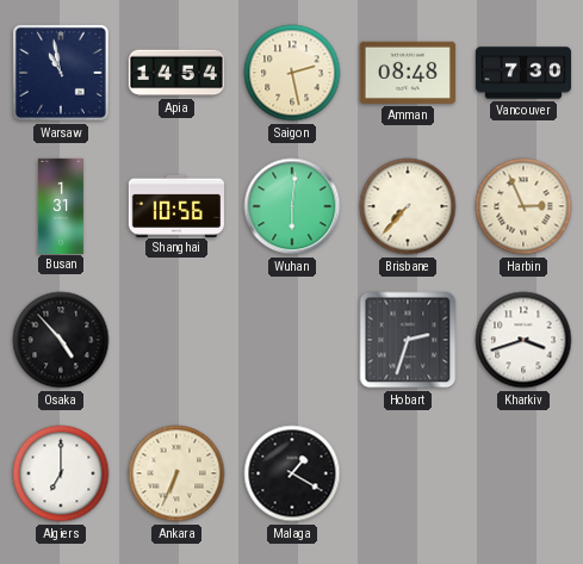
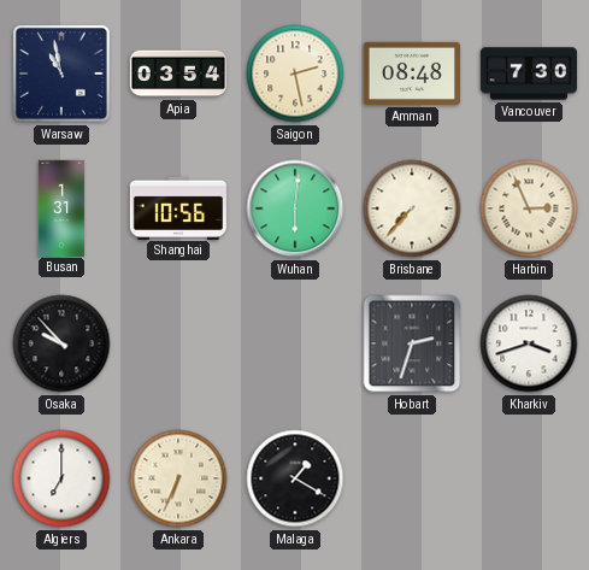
Apia: 14:54 -> 03:54 (177, 74)
Osaka: 4:53 -> 9:53 (61, 343)
